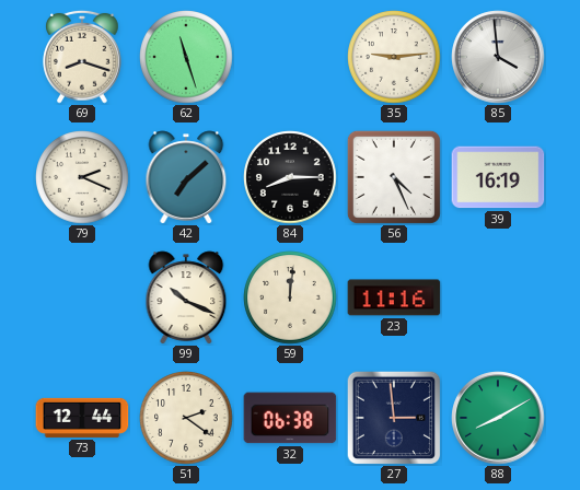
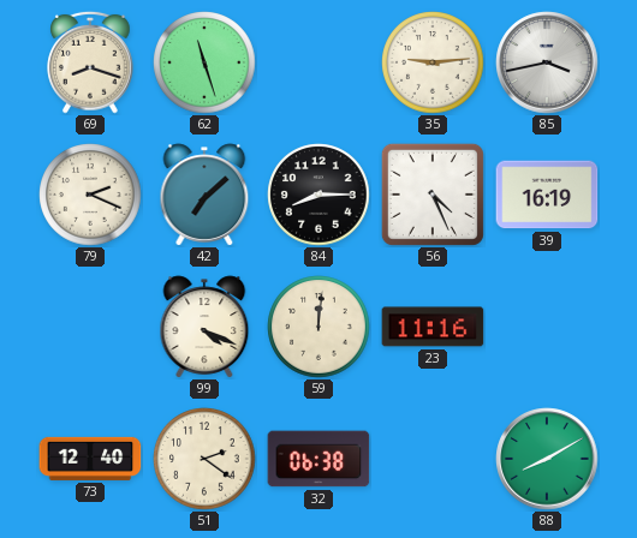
85: 3:59 -> 3:43 (547, 62)
99: 10:19 -> 4:19 (204, 327)
73: 12:44 -> 12:40 (90, 459)
27: 2:59 -> none (394, 418)
